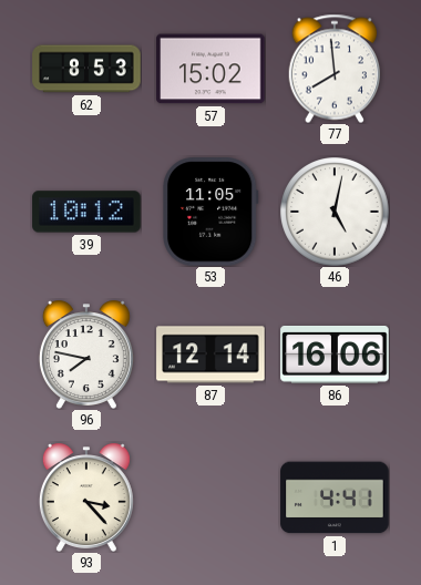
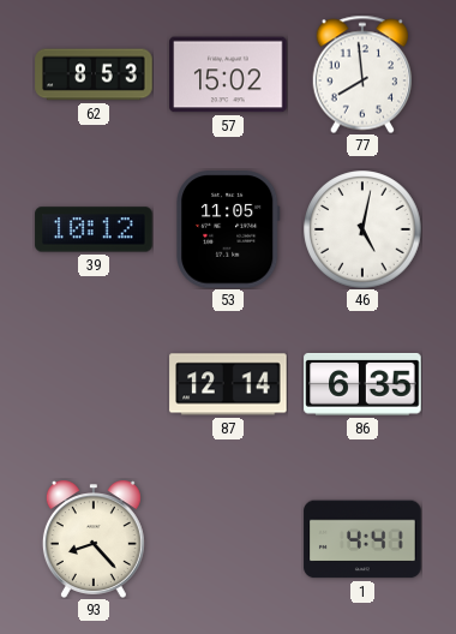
96: 7:47 -> none (86, 355)
86: 16:06 -> 6:35 (362, 384)
93: 3:23 -> 8:23 (94, 539)
